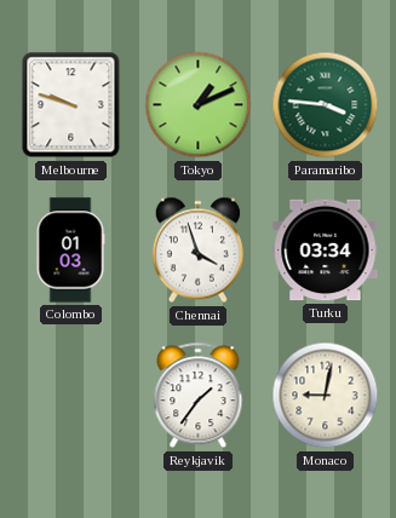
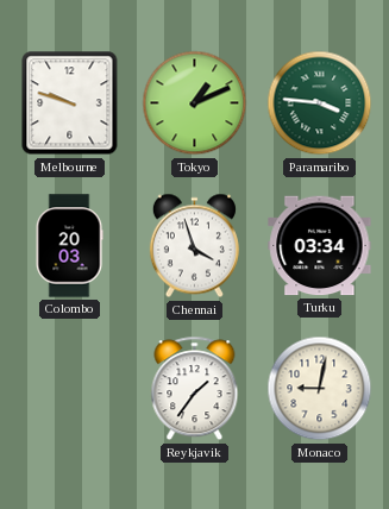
Colombo: 01:03 -> 20:03 (69, 246)
